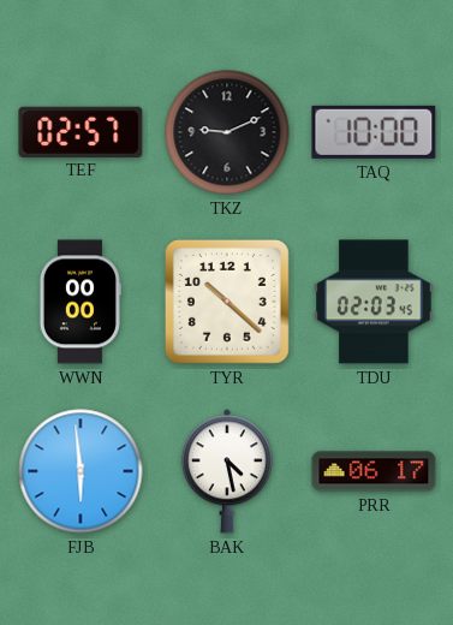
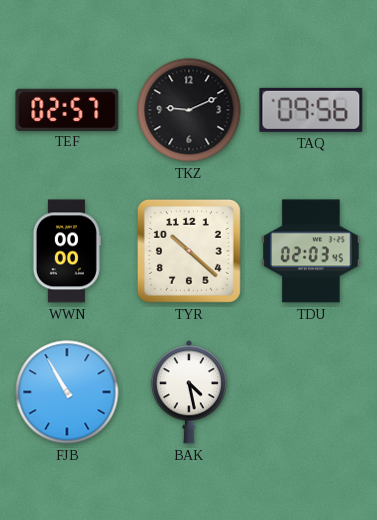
TAQ: 10:00 -> 09:56 (311, 110)
FJB: 5:59 -> 10:55 (67, 392)
PRR: 06:17 -> none (374, 471)
